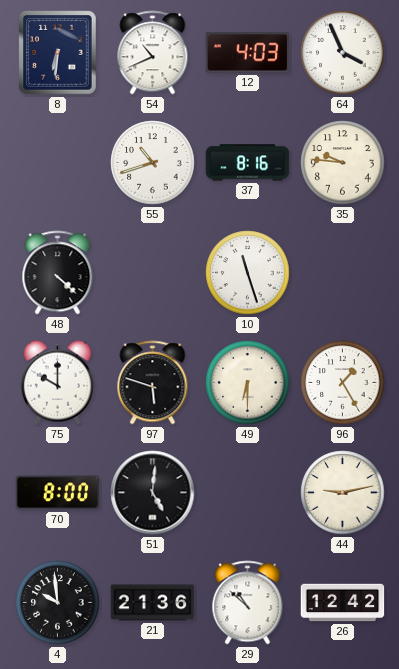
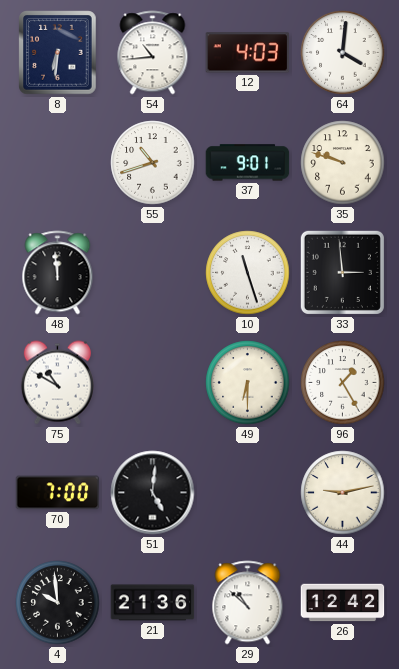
54: 10:41 -> 10:44 (153, 53)
64: 3:56 -> 4:01 (343, 53)
37: 8:16 -> 9:01 (248, 163)
35: 9:46 -> 9:48 (343, 163)
48: 4:22 -> 11:59 (58, 273)
33: none -> 2:59 (342, 272)
75: 10:00 -> 10:50 (57, 383)
97: 5:48 -> none (153, 383)
70: 8:00 -> 7:00 (58, 493)
